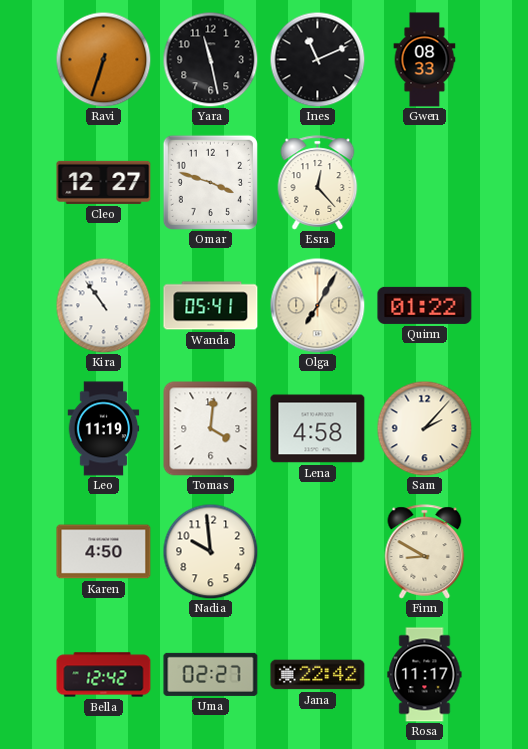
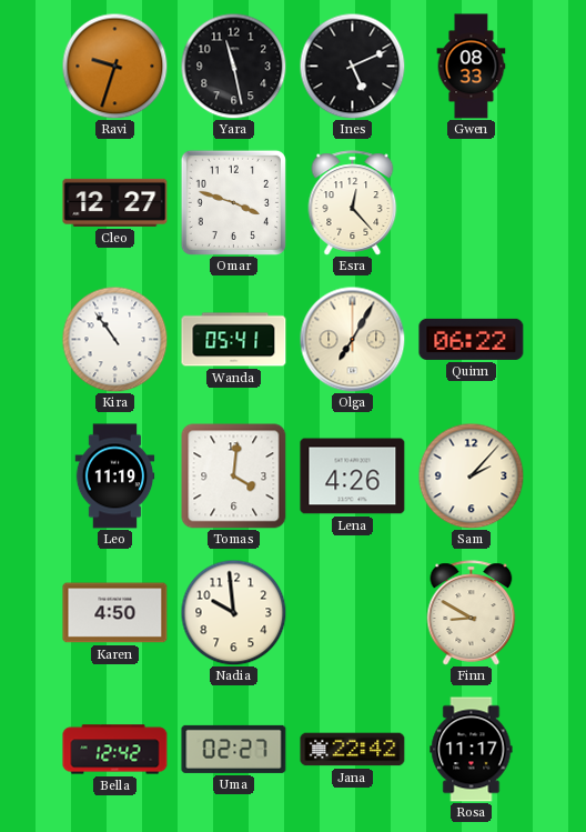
Ravi: 6:33 -> 9:33 (114, 66)
Ines: 11:11 -> 5:11 (352, 66)
Quinn: 01:22 -> 06:22 (472, 339)
Lena: 4:58 -> 4:26 (353, 477)
